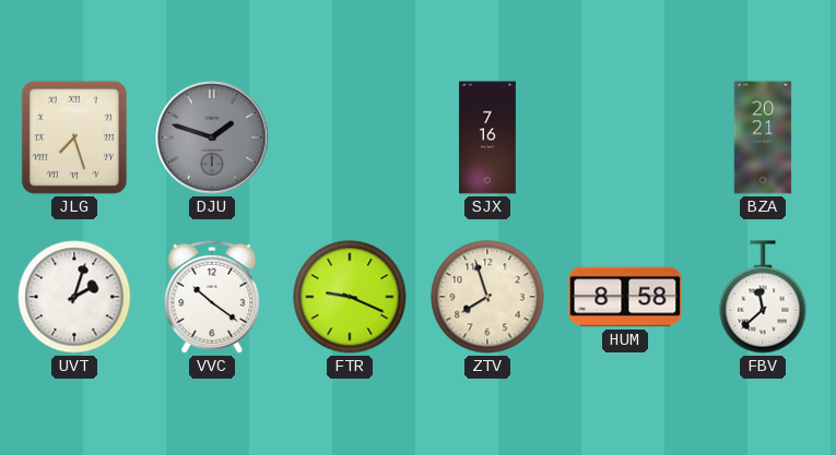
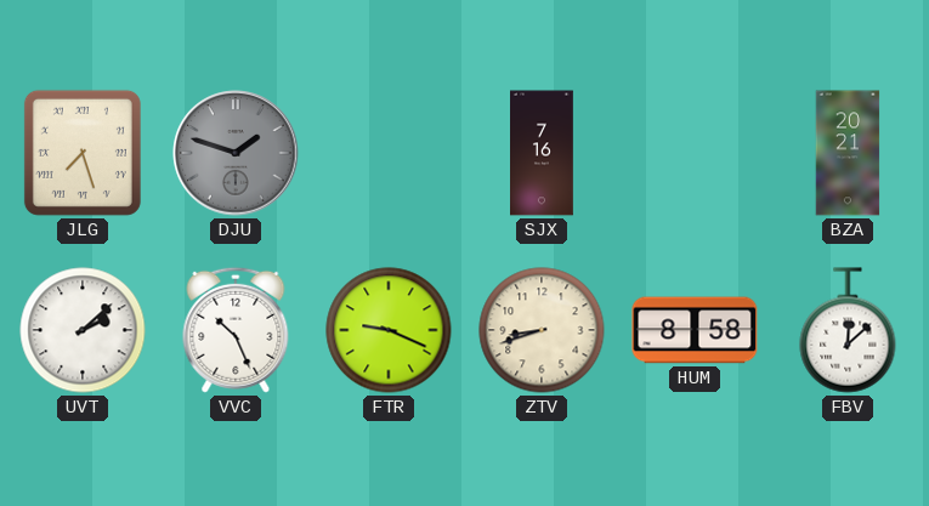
UVT: 2:03 -> 2:08 (83, 330)
VVC: 10:21 -> 10:26 (236, 330)
ZTV: 7:57 -> 8:42 (542, 330)
FBV: 11:38 -> 12:08 (848, 330)
